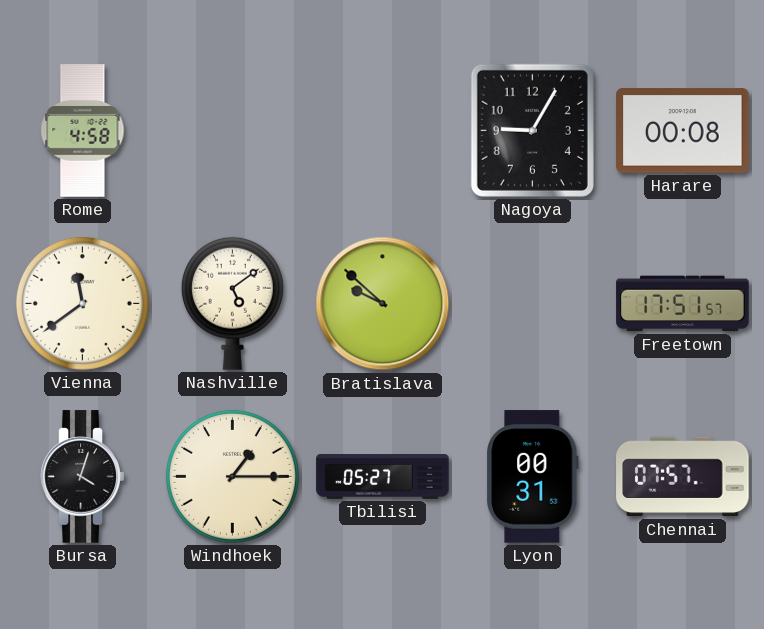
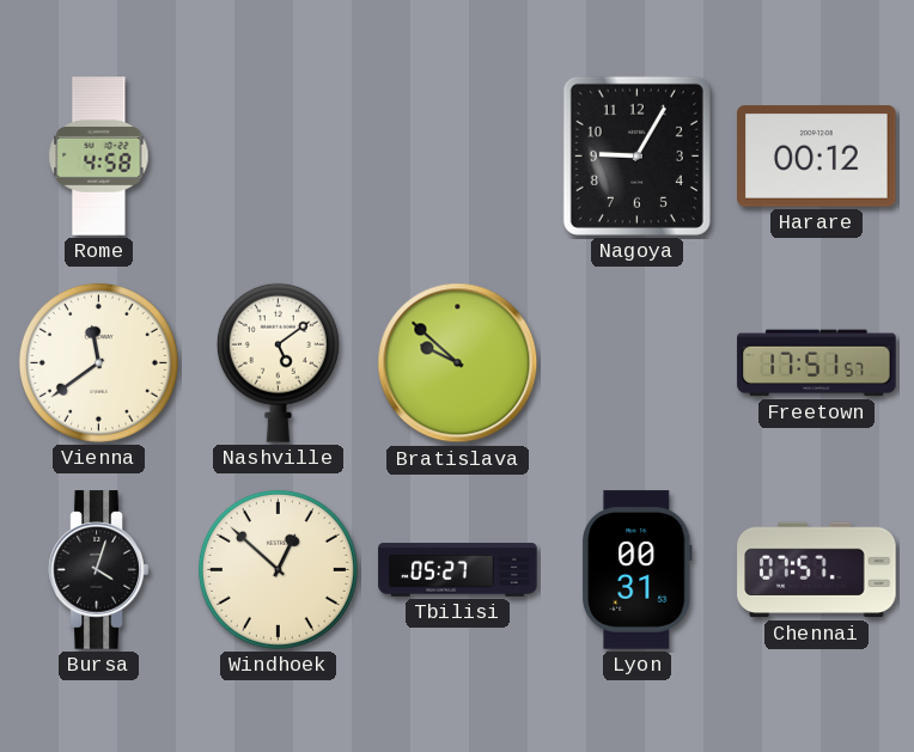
Harare: 00:08 -> 00:12 (817, 157)
Windhoek: 1:15 -> 12:52 (278, 569)
